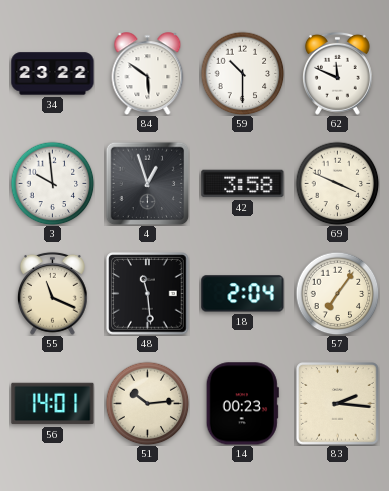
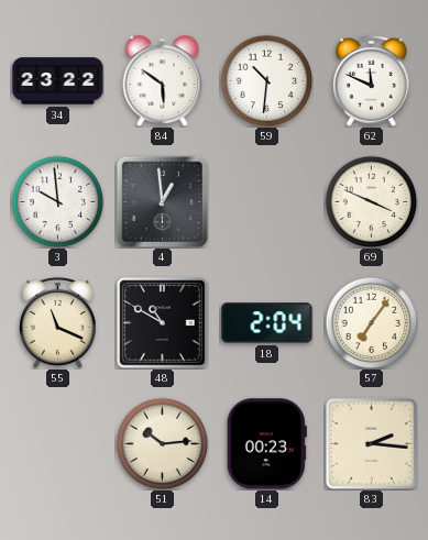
59: 10:30 -> 10:31 (266, 80)
4: 12:57 -> 12:59 (162, 201)
42: 3:58 -> none (243, 184)
48: 11:29 -> 10:50 (163, 323)
56: 14:01 -> none (53, 404)
